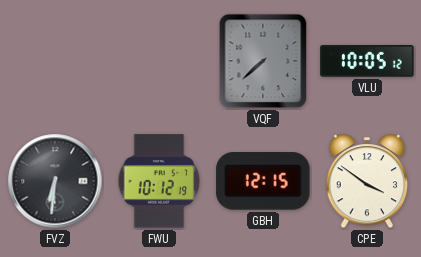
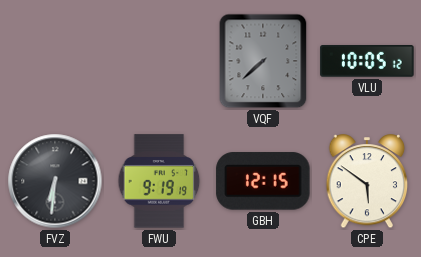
FWU: 10:12 -> 9:19 (159, 181)
CPE: 3:51 -> 5:51 (367, 182)
